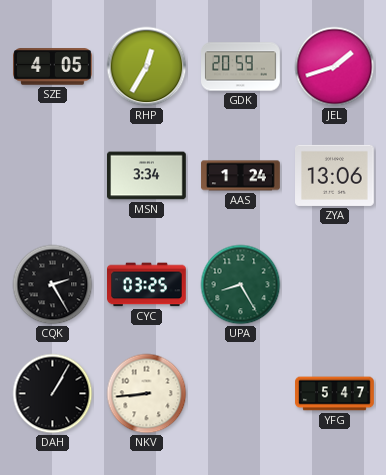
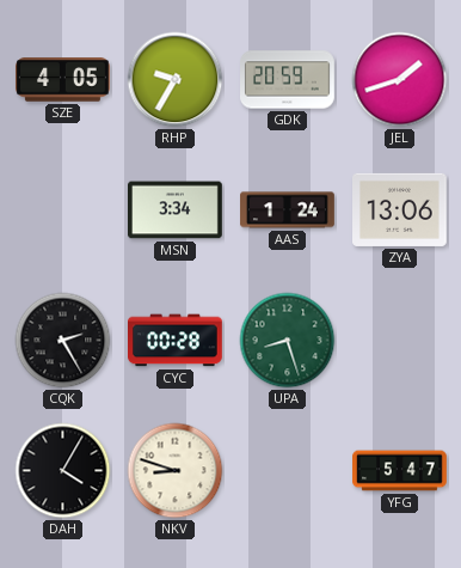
RHP: 12:35 -> 9:35 (176, 80)
CYC: 03:25 -> 00:28 (176, 341)
UPA: 8:25 -> 8:27 (288, 341)
DAH: 1:05 -> 4:05 (63, 471)
NKV: 8:44 -> 8:48 (176, 471)
